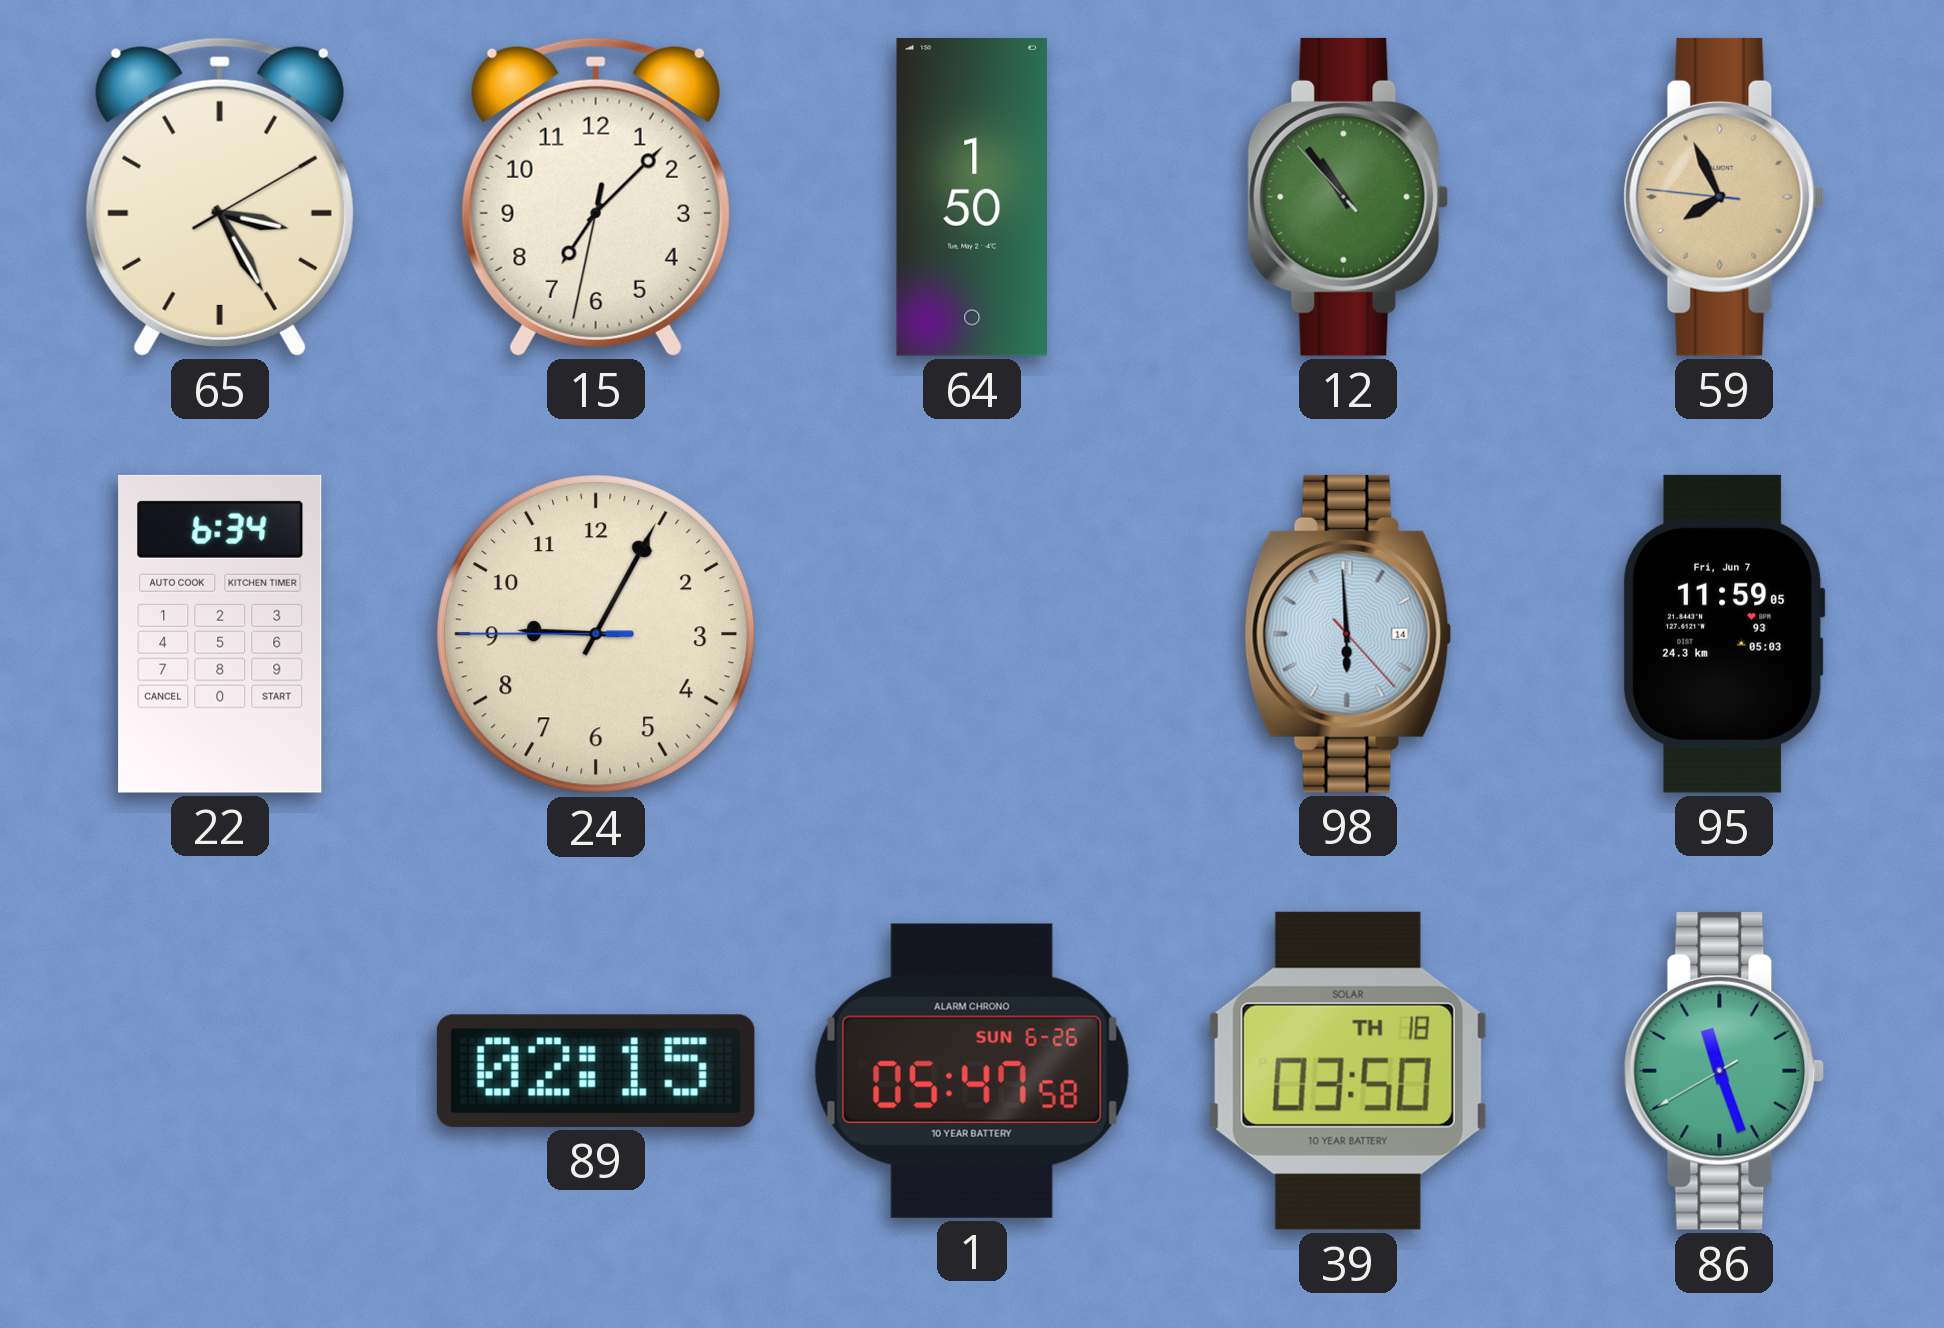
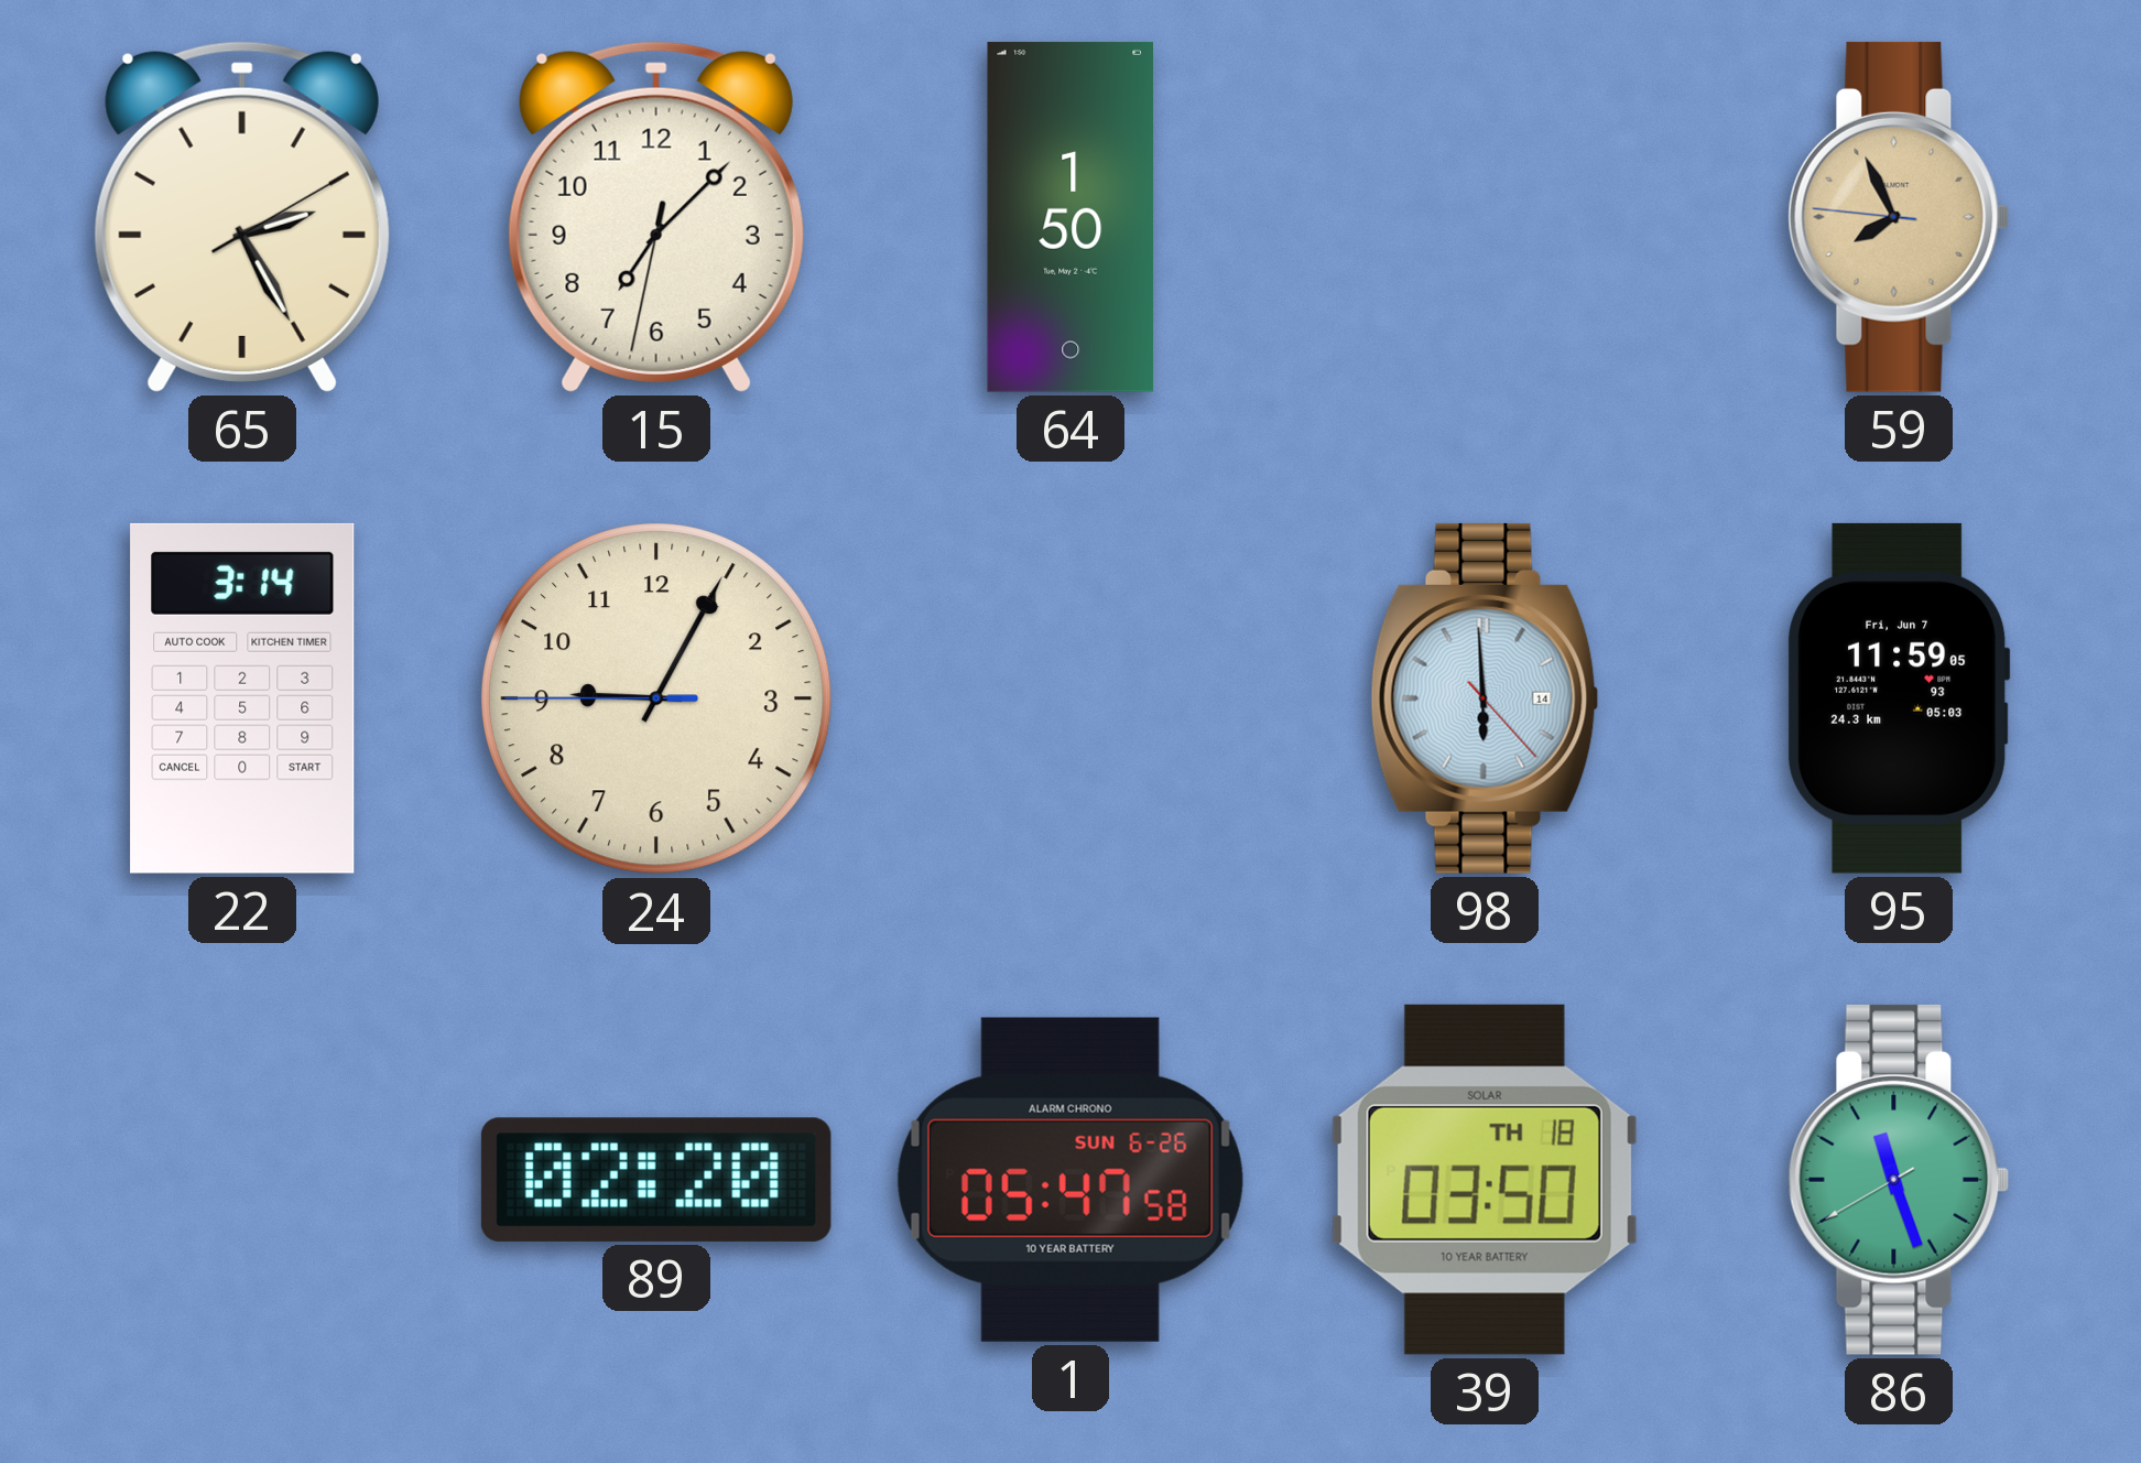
65: 3:25 -> 2:25 (242, 217)
12: 10:53 -> none (1348, 197)
22: 6:34 -> 3:14 (242, 698)
89: 02:15 -> 02:20 (656, 1180)
